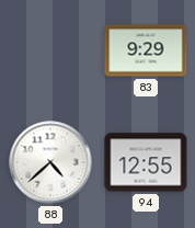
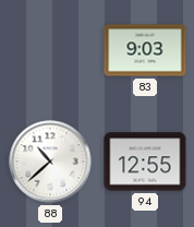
83: 9:29 -> 9:03 (145, 50)
88: 4:38 -> 10:38 (50, 162)
